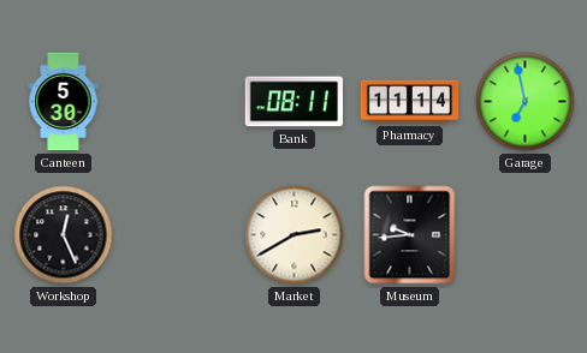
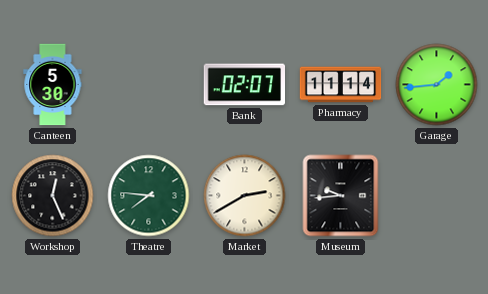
Bank: 08:11 -> 02:07 (245, 85)
Garage: 6:58 -> 1:44 (437, 85)
Theatre: none -> 7:46 (149, 196)
